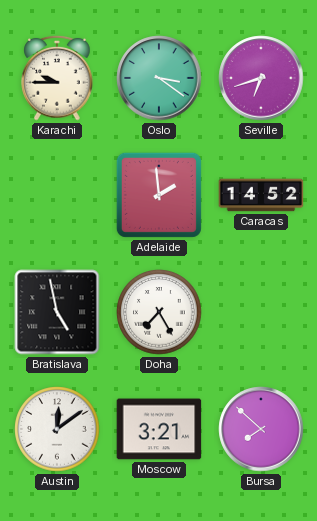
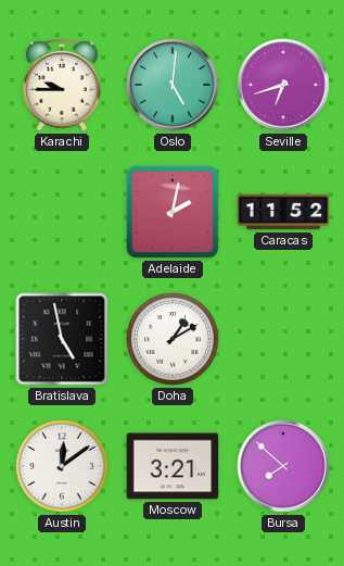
Oslo: 3:21 -> 5:01 (173, 85)
Adelaide: 1:59 -> 2:02 (173, 212)
Caracas: 14:52 -> 11:52 (283, 212)
Doha: 7:25 -> 1:10 (173, 339)
